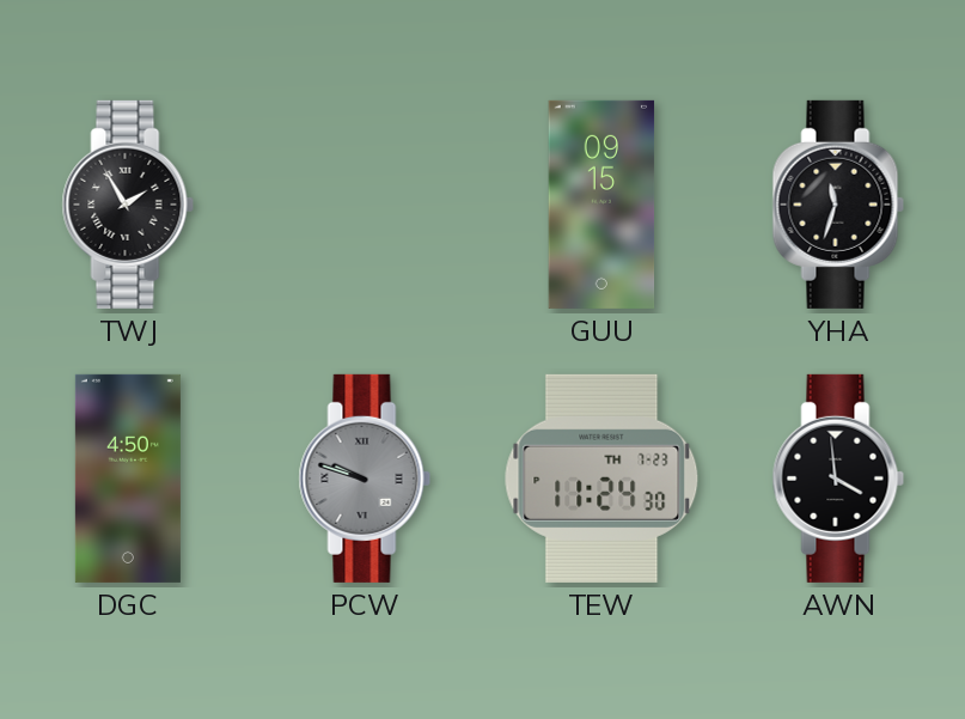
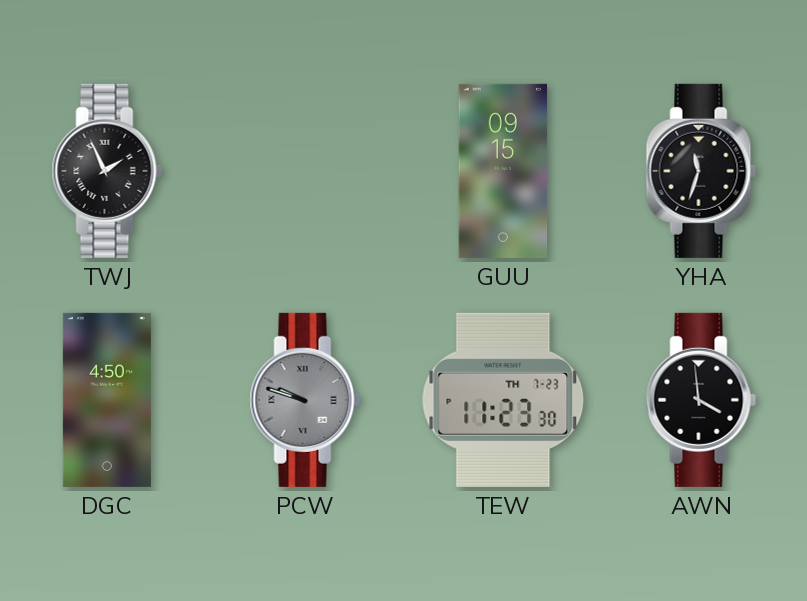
TWJ: 1:55 -> 1:56 (107, 171)
TEW: 11:24 -> 11:23 (503, 400)
